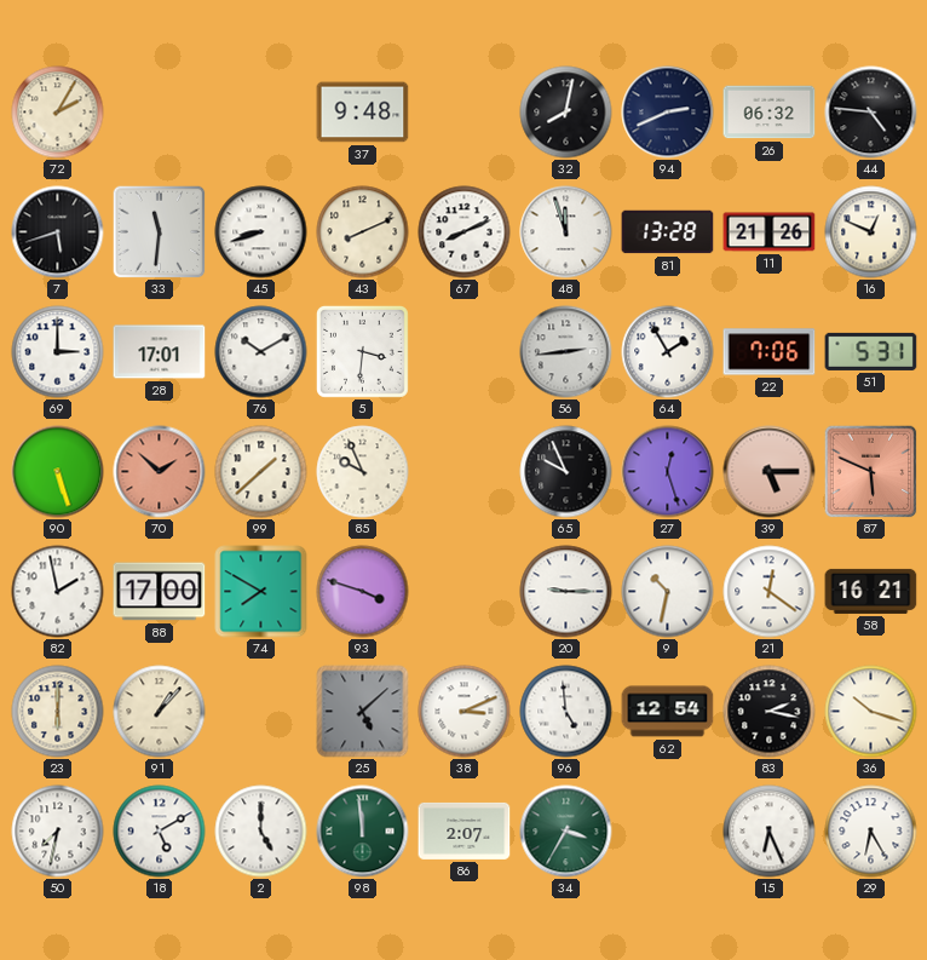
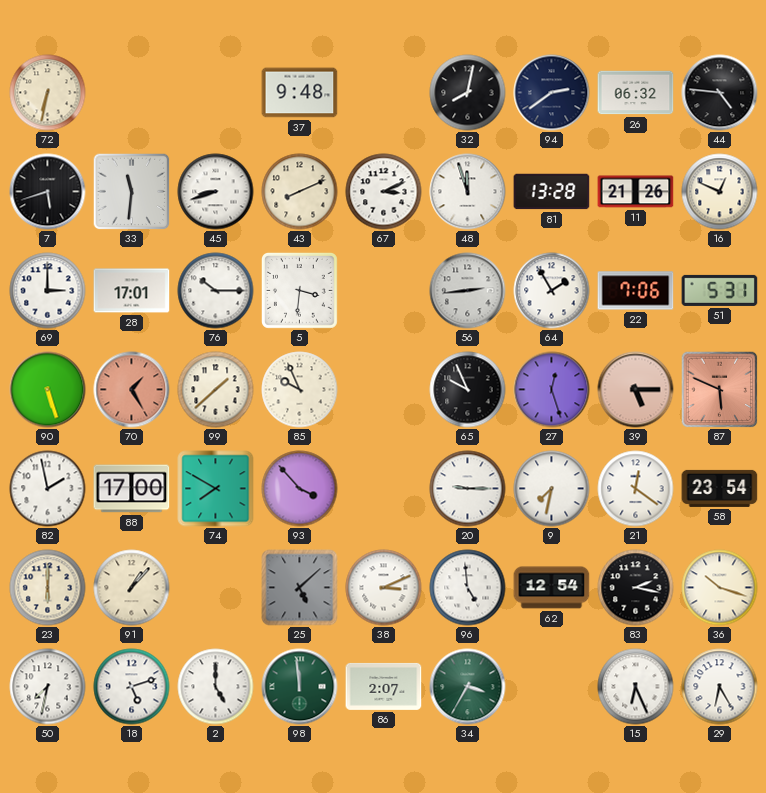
72: 2:05 -> 6:32 (48, 93)
94: 2:41 -> 2:39 (552, 93)
67: 8:11 -> 3:11 (384, 192)
76: 10:10 -> 10:15 (216, 291)
70: 1:52 -> 1:25 (132, 390)
93: 3:48 -> 3:53 (300, 489)
9: 10:32 -> 7:32 (552, 489)
58: 16:21 -> 23:54 (720, 488)
18: 5:10 -> 5:12 (132, 687)
